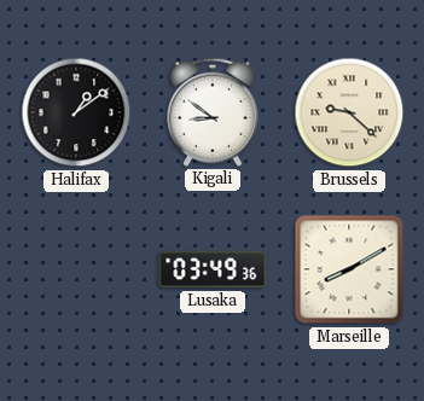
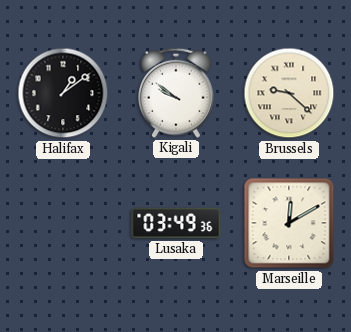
Kigali: 8:51 -> 9:51 (176, 93)
Marseille: 8:10 -> 12:10 (289, 223)
